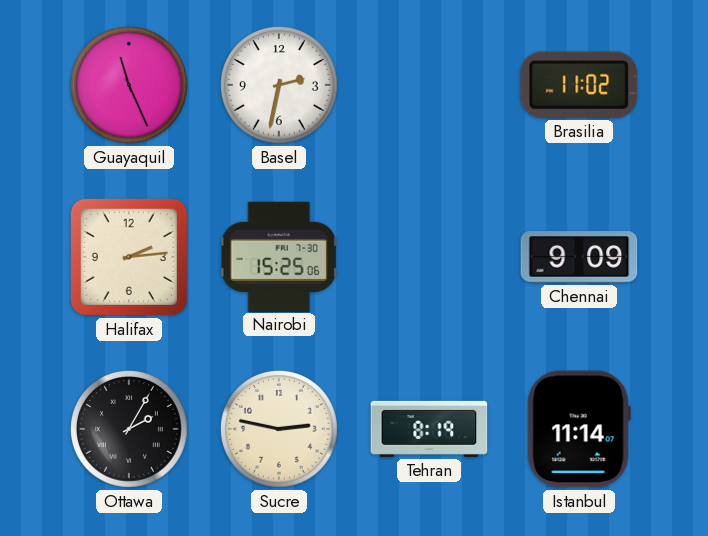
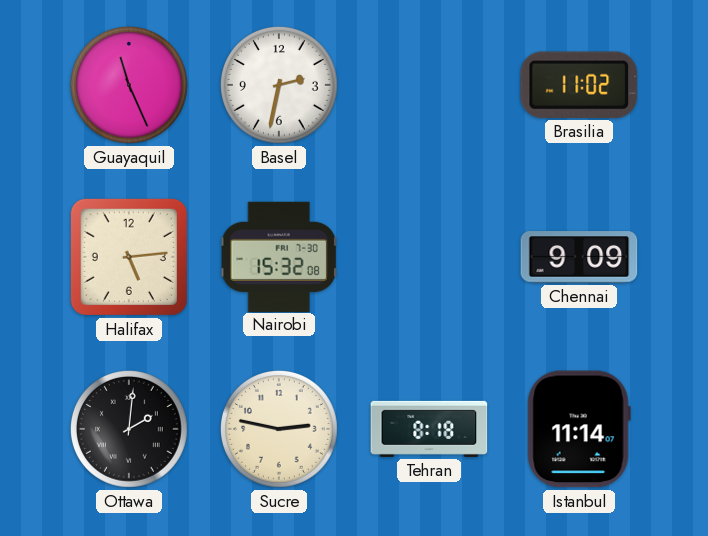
Halifax: 2:14 -> 5:14 (129, 257)
Nairobi: 15:25 -> 15:32 (279, 256)
Ottawa: 2:05 -> 2:01 (129, 429)
Tehran: 8:19 -> 8:18 (429, 429)
